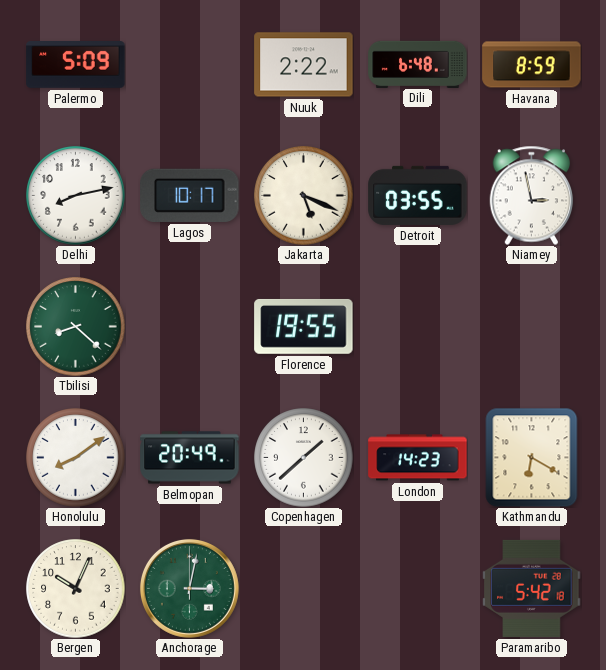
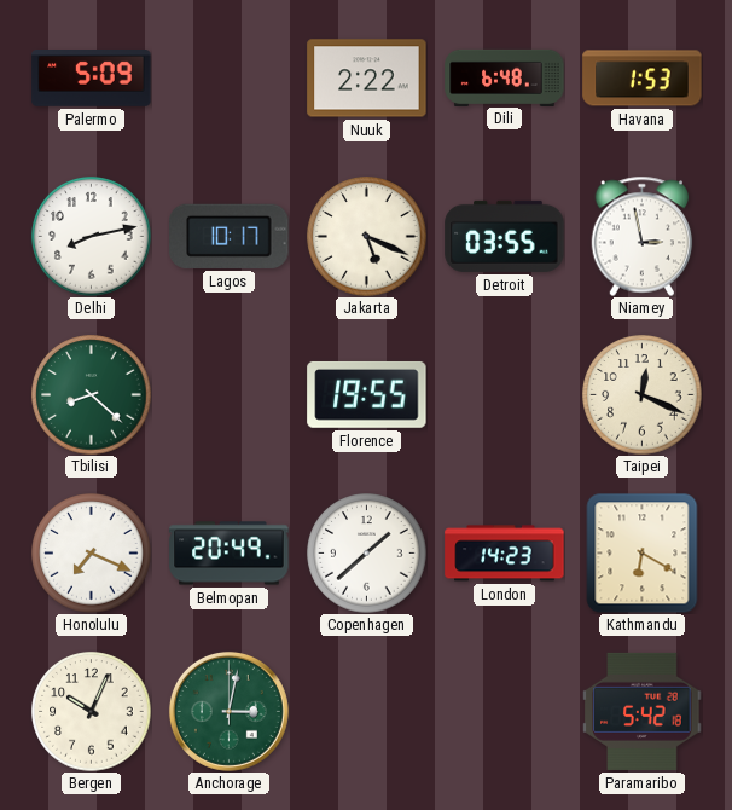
Havana: 8:59 -> 1:53 (643, 79)
Taipei: none -> 12:19 (643, 395)
Honolulu: 8:09 -> 7:19 (92, 554)
